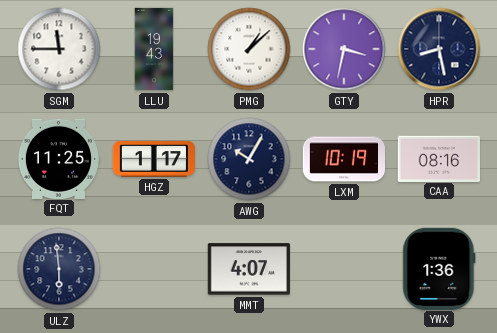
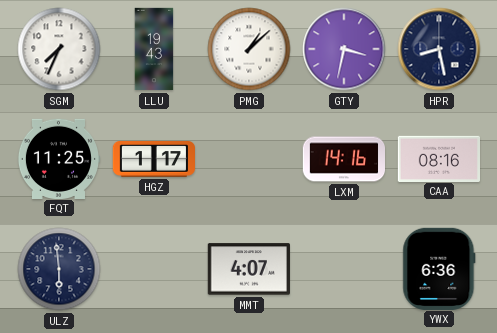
SGM: 11:45 -> 7:34 (59, 49)
AWG: 10:05 -> none (249, 159)
LXM: 10:19 -> 14:16 (343, 159)
YWX: 1:36 -> 6:36 (439, 268)
